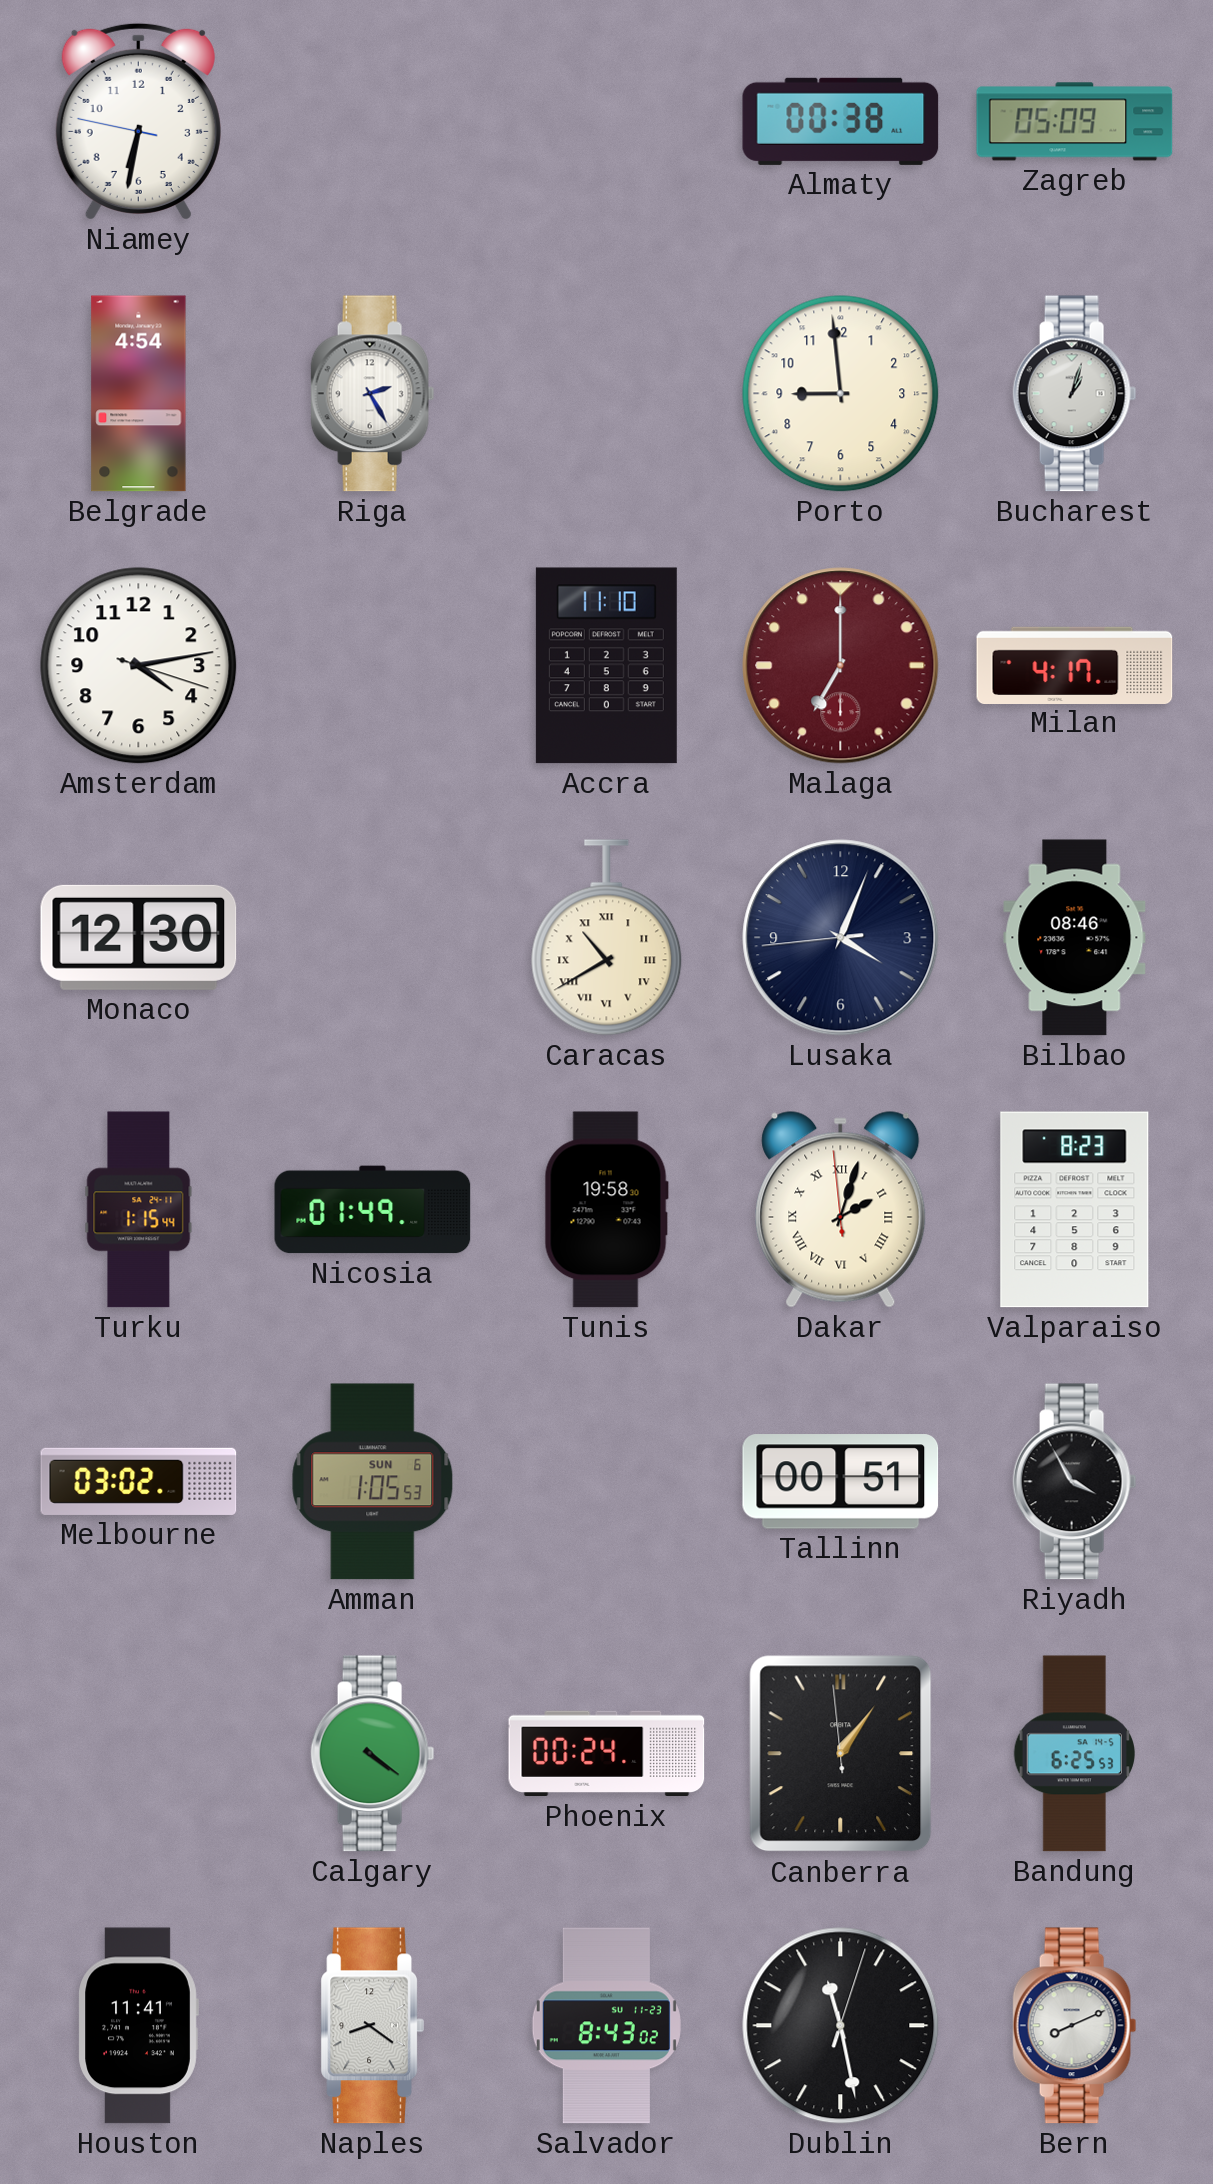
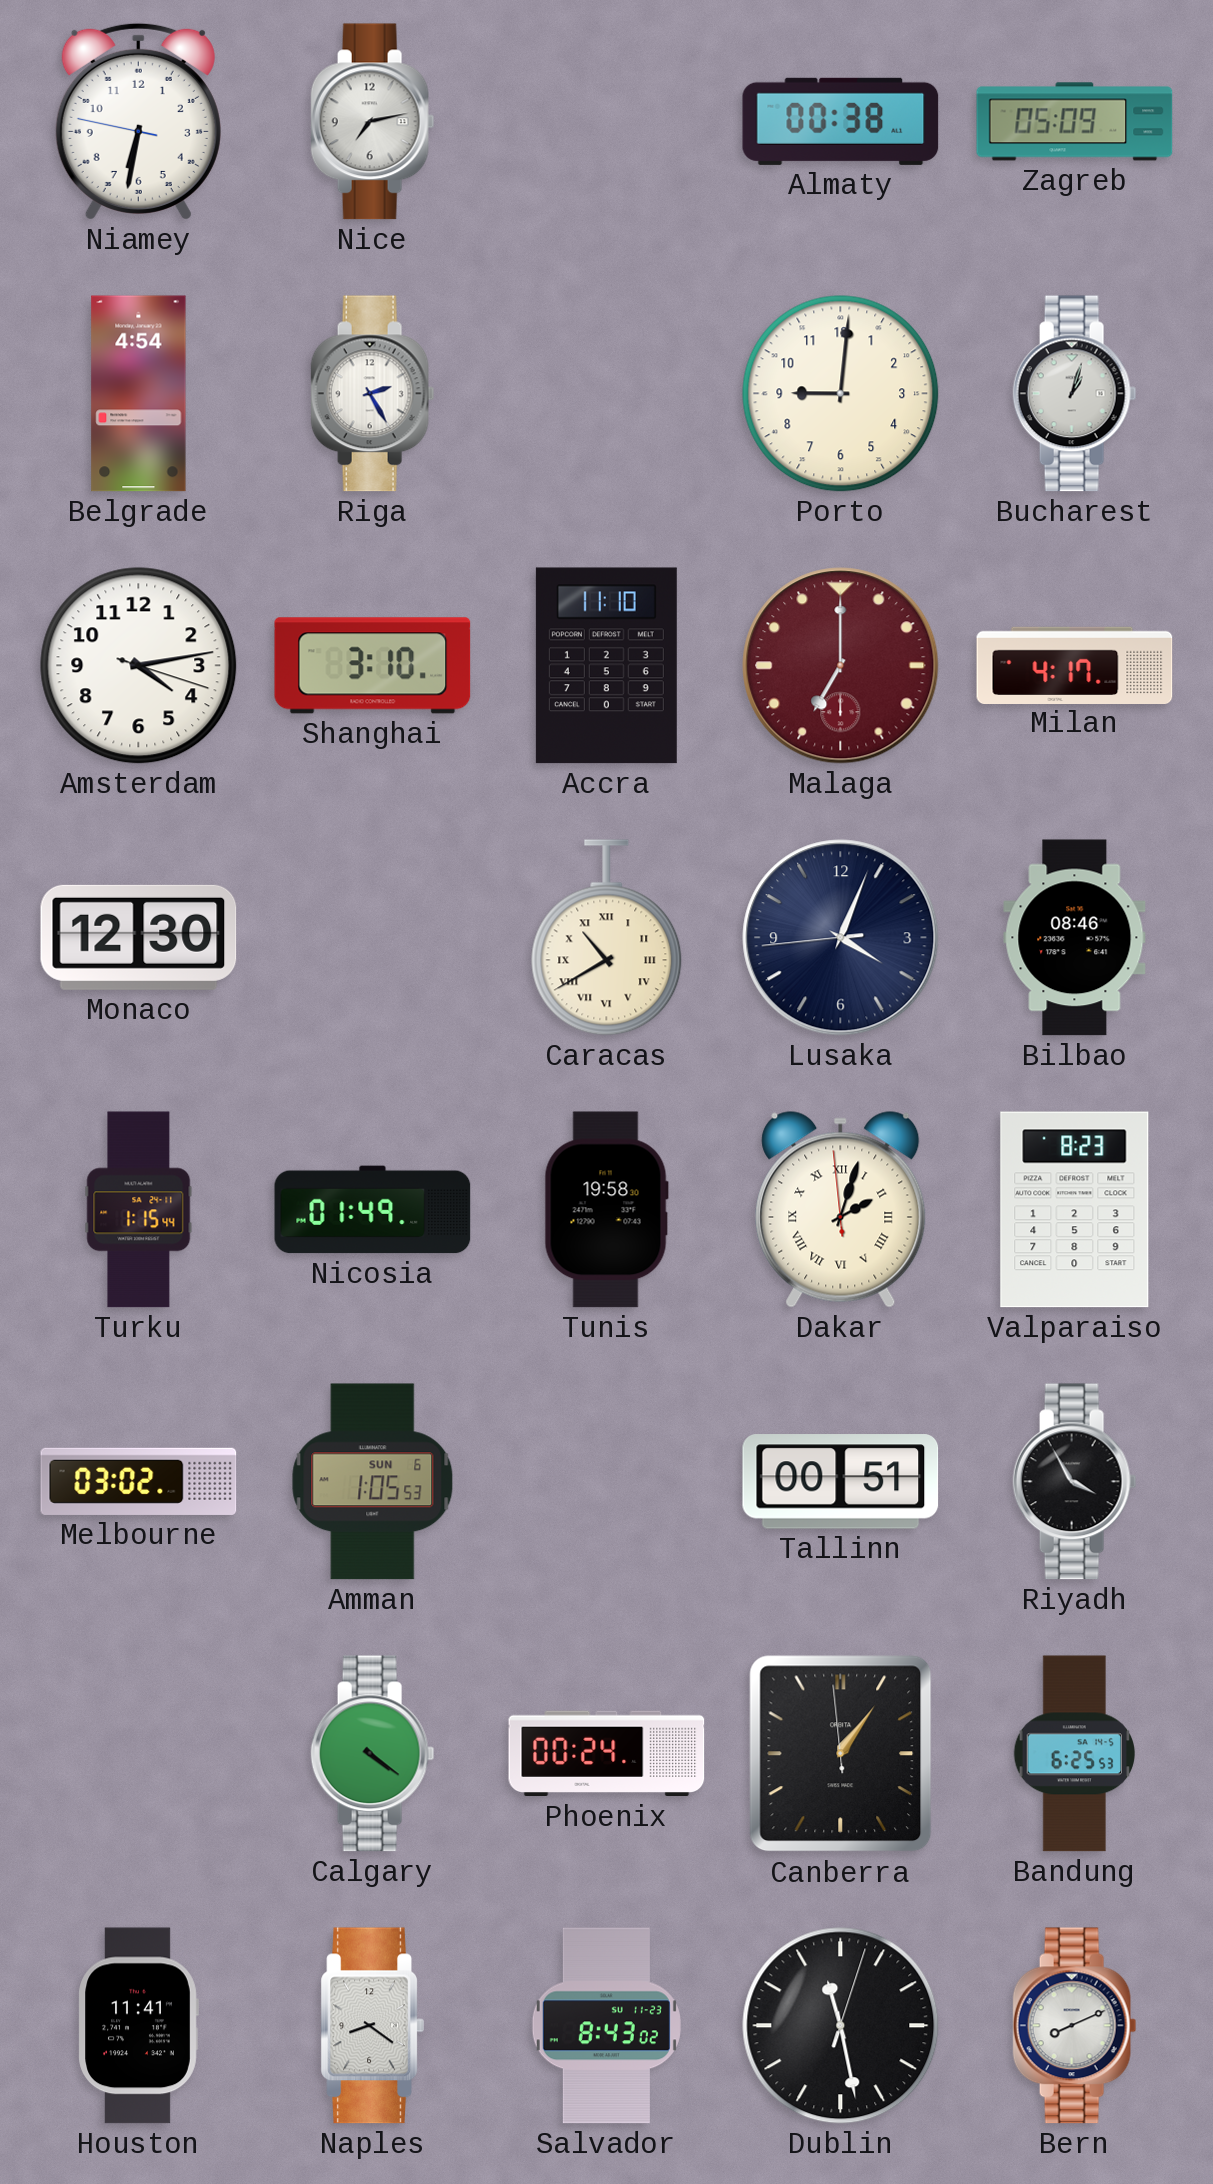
Nice: none -> 7:13 (373, 122)
Porto: 8:59 -> 9:01 (841, 394)
Shanghai: none -> 3:10 (373, 666)
